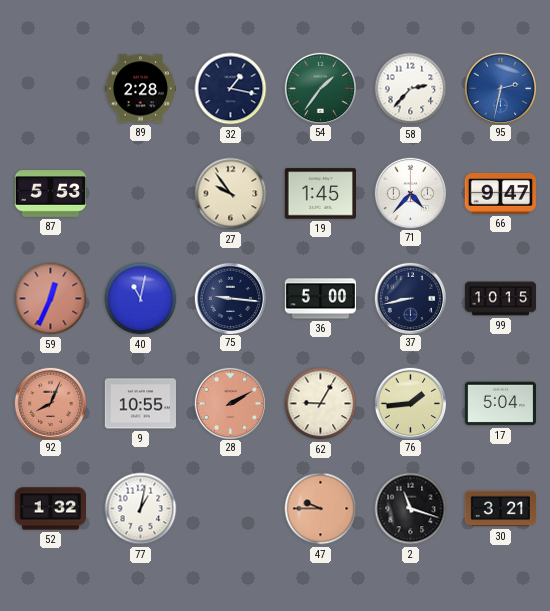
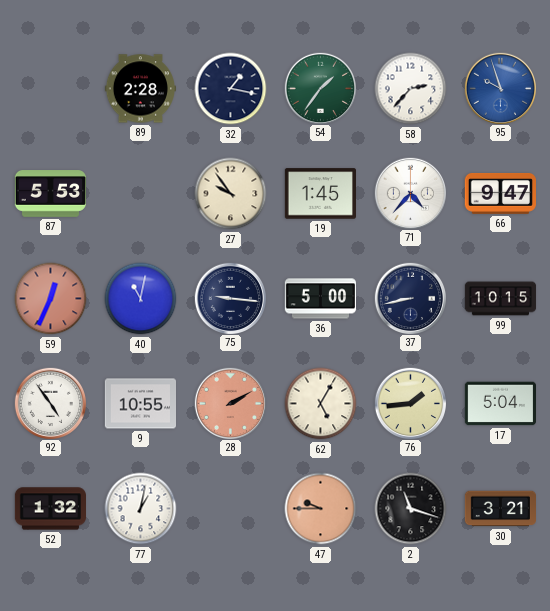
95: 2:32 -> 9:57 (500, 88)
92: 8:04 -> 4:54 (50, 403)
92 dial: salmon -> white (50, 403)
62: 9:05 -> 5:05 (321, 404)
